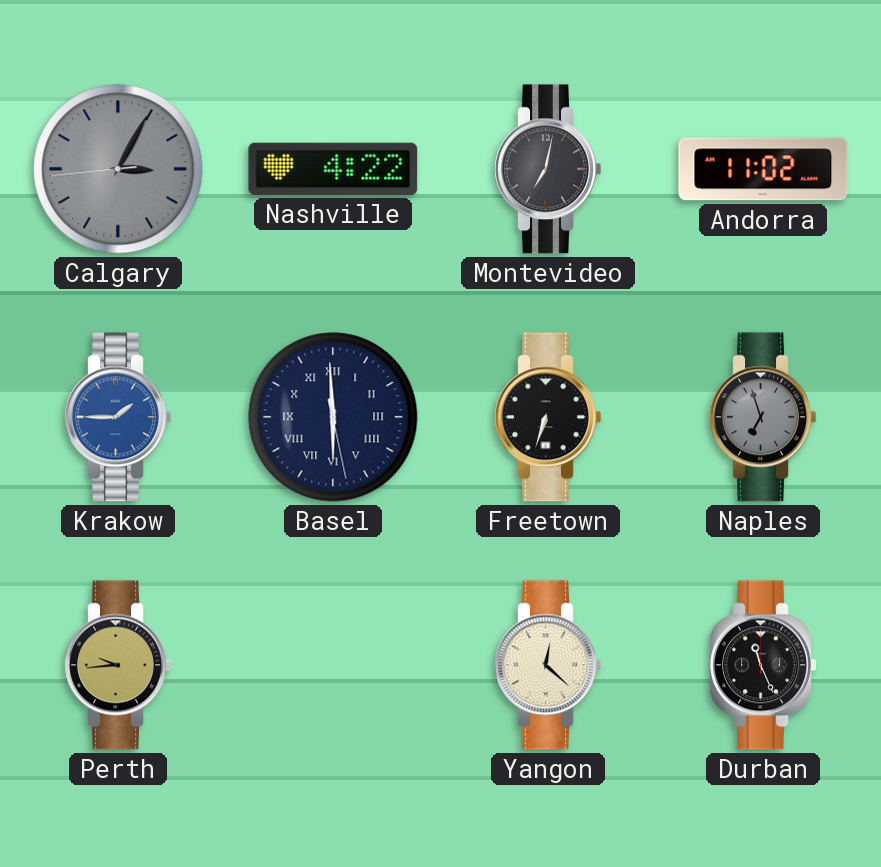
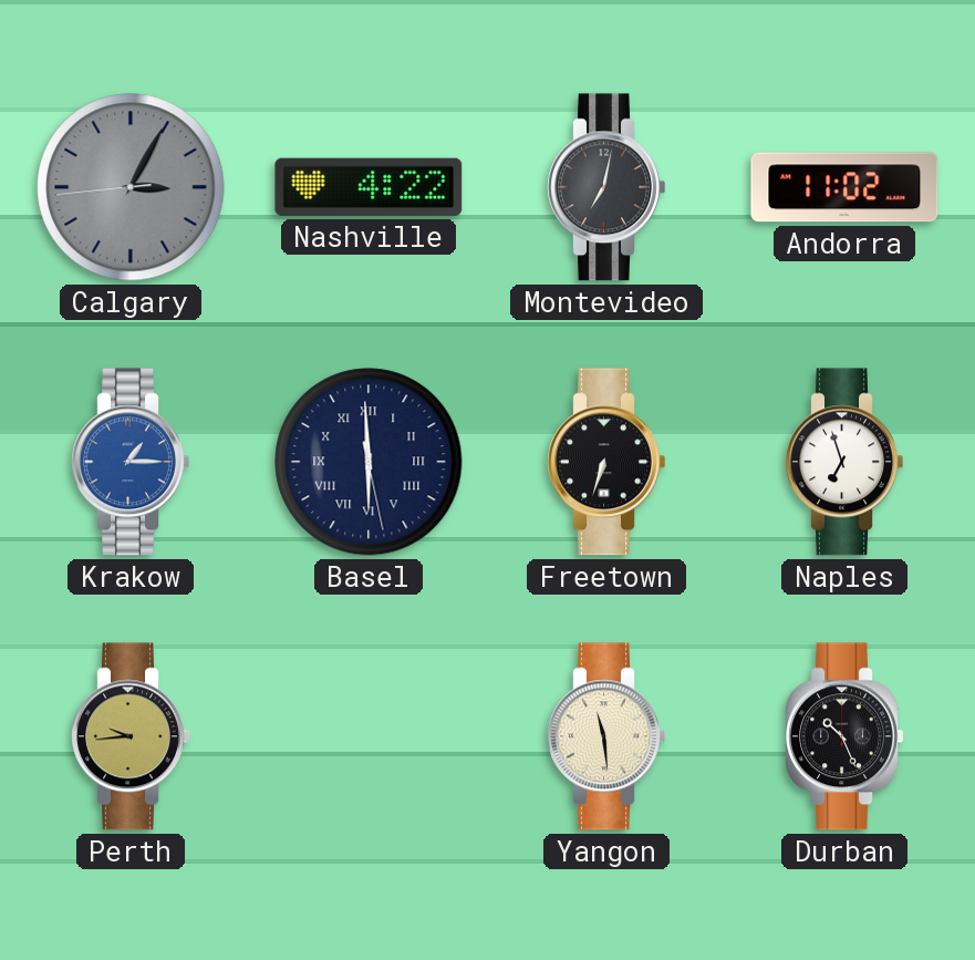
Krakow: 1:45 -> 1:15 (131, 462)
Naples dial: grey -> white (844, 462)
Yangon: 12:22 -> 11:29 (606, 736)
Durban: 11:26 -> 10:26 (844, 736)
